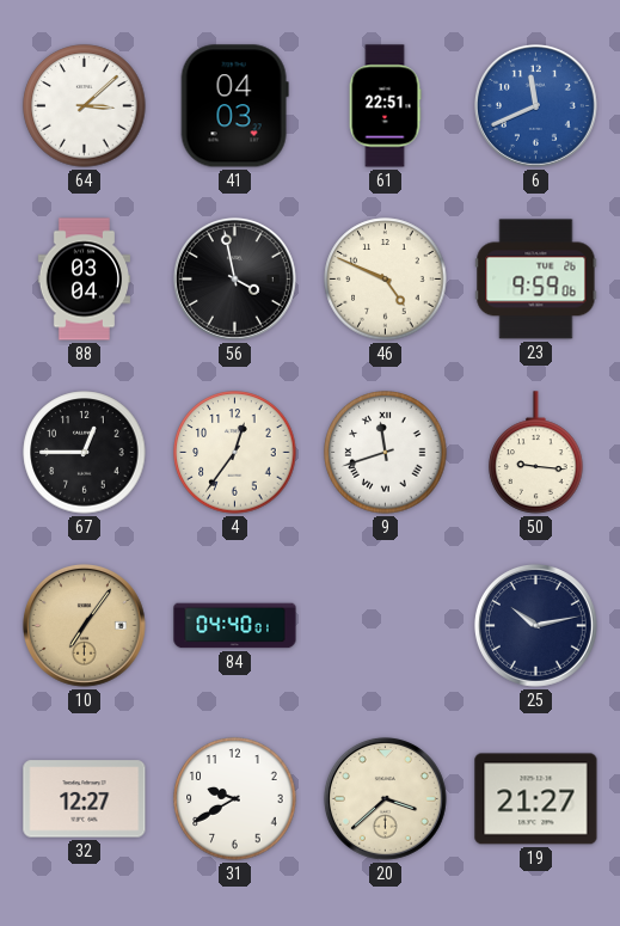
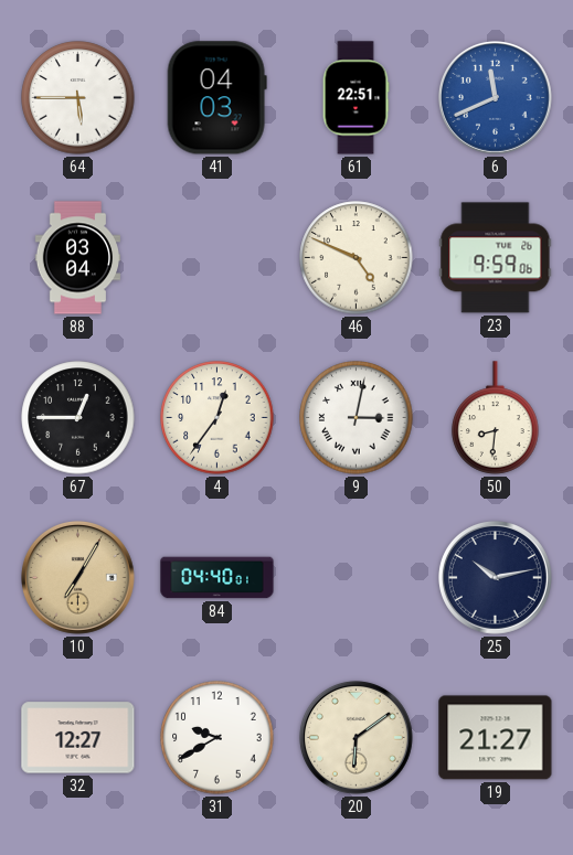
64: 3:08 -> 5:45 (78, 98)
56: 3:58 -> none (234, 278)
9: 11:42 -> 3:02 (357, 418)
50: 9:16 -> 8:31 (496, 418)
10: 7:06 -> 7:05 (77, 577)
20: 3:38 -> 6:09 (356, 737)
